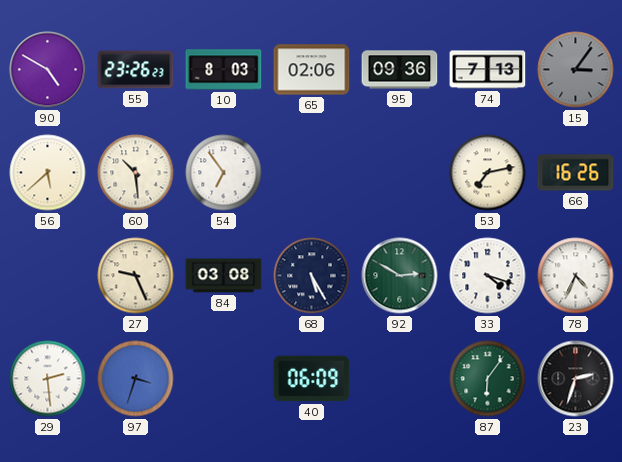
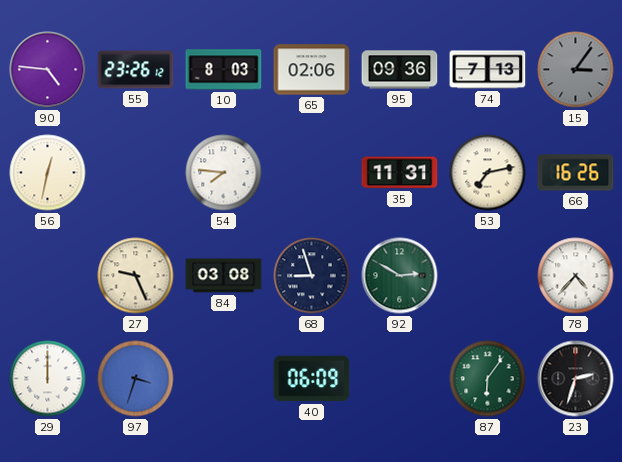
90: 4:50 -> 4:46 (48, 70)
55: 23:26:23 -> 23:26:12 (136, 70)
56: 5:38 -> 12:32 (48, 173)
60: 10:29 -> none (136, 173)
54: 6:54 -> 7:46 (224, 173)
35: none -> 11:31 (400, 173)
68: 5:25 -> 8:57 (312, 276)
33: 4:18 -> none (488, 276)
78: 4:34 -> 4:37 (576, 276)
29: 2:29 -> 12:00 (48, 379)
